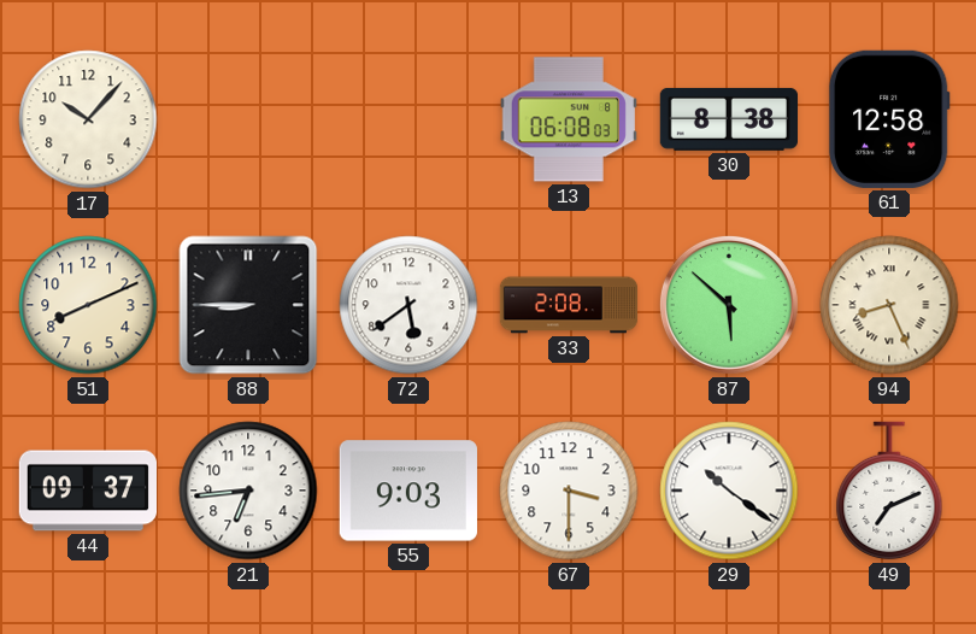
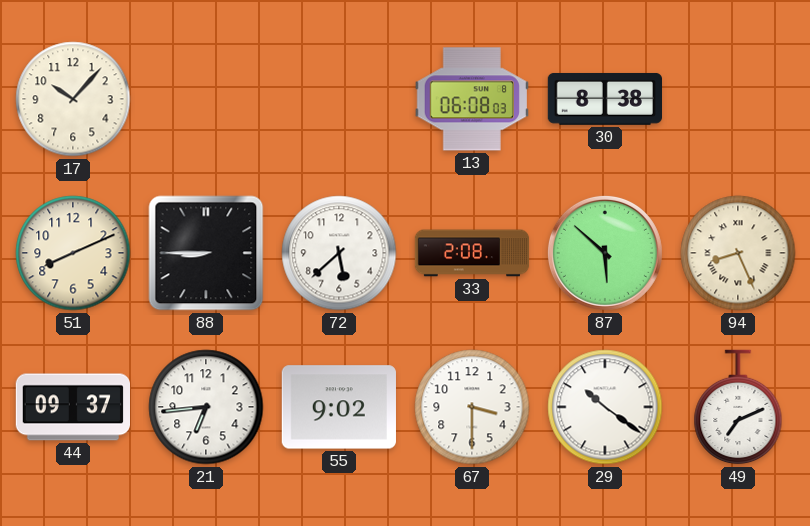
61: 12:58 -> none (889, 119)
72: 5:39 -> 5:38 (339, 253)
55: 9:03 -> 9:02 (339, 407)
